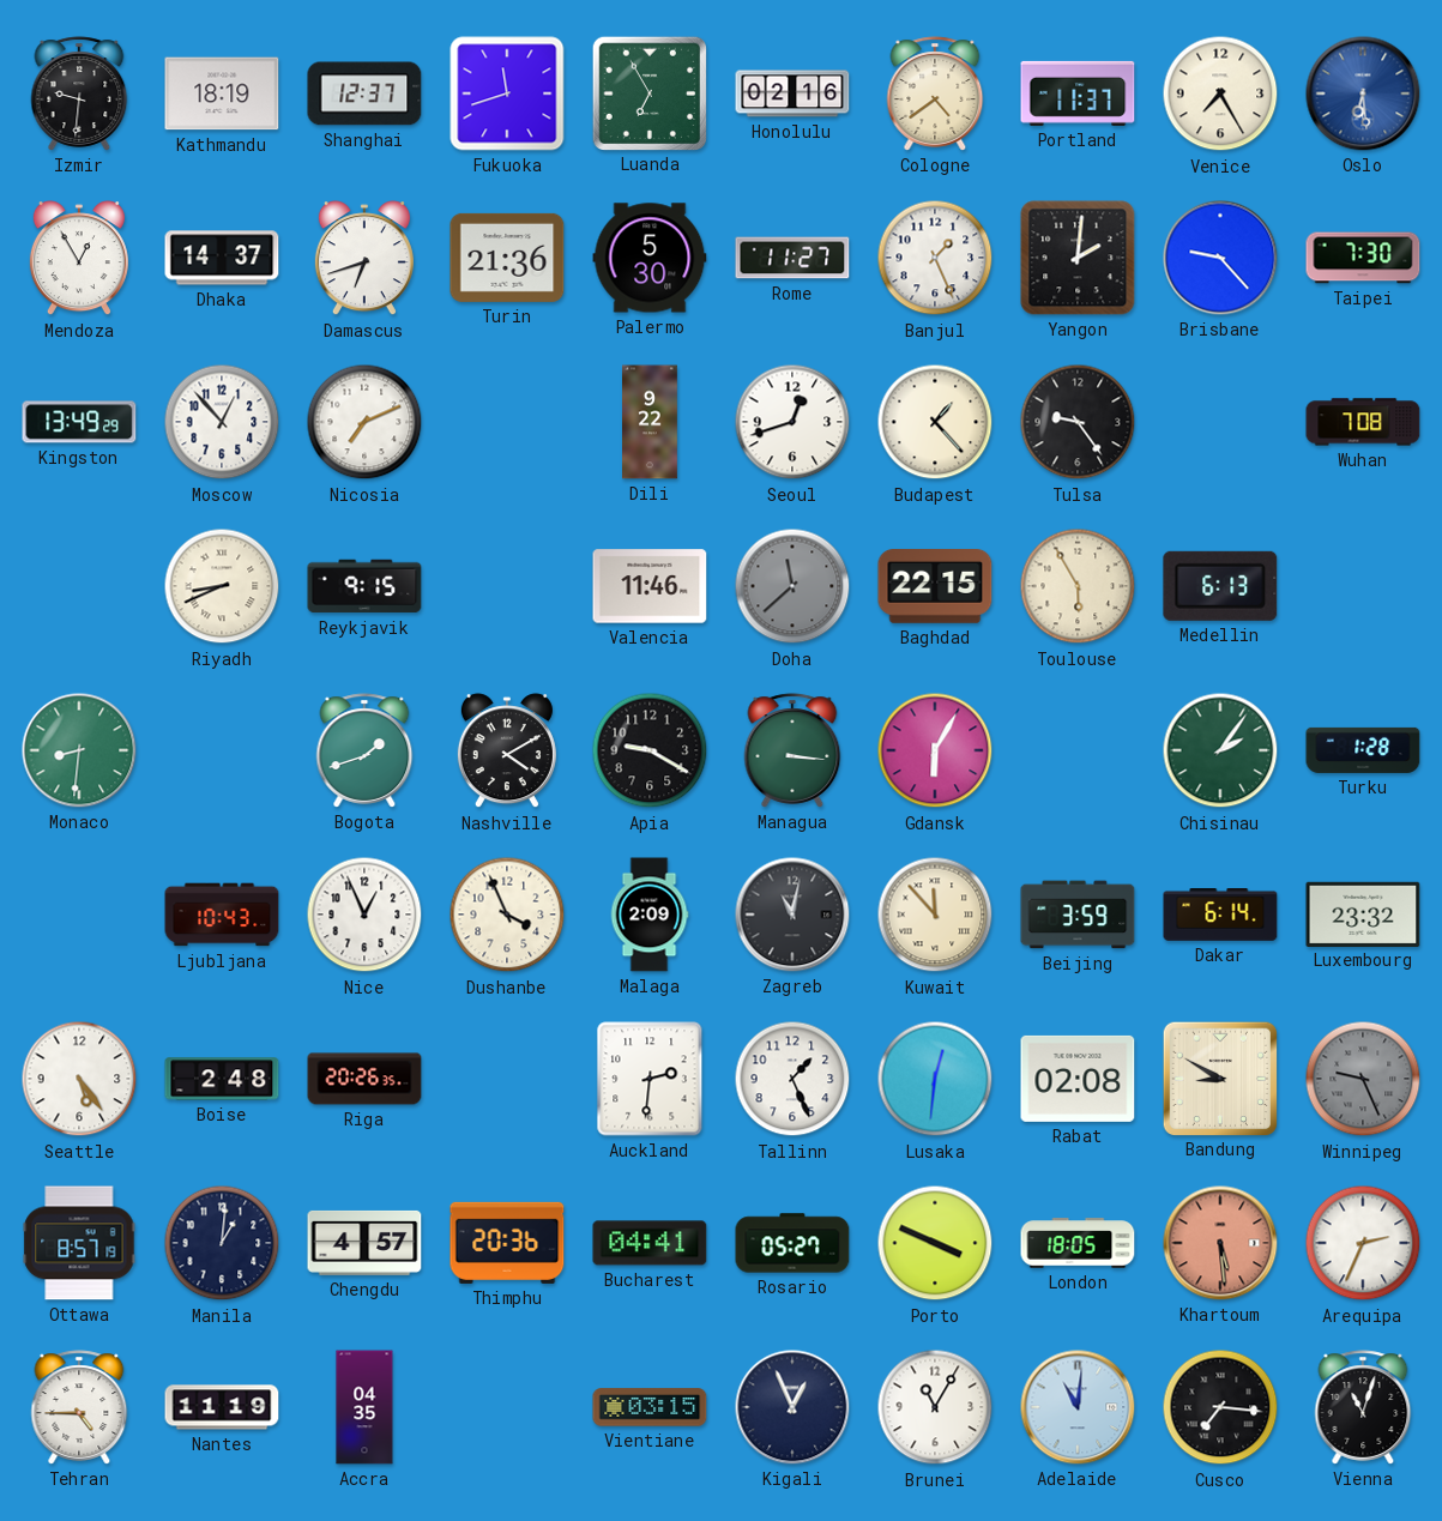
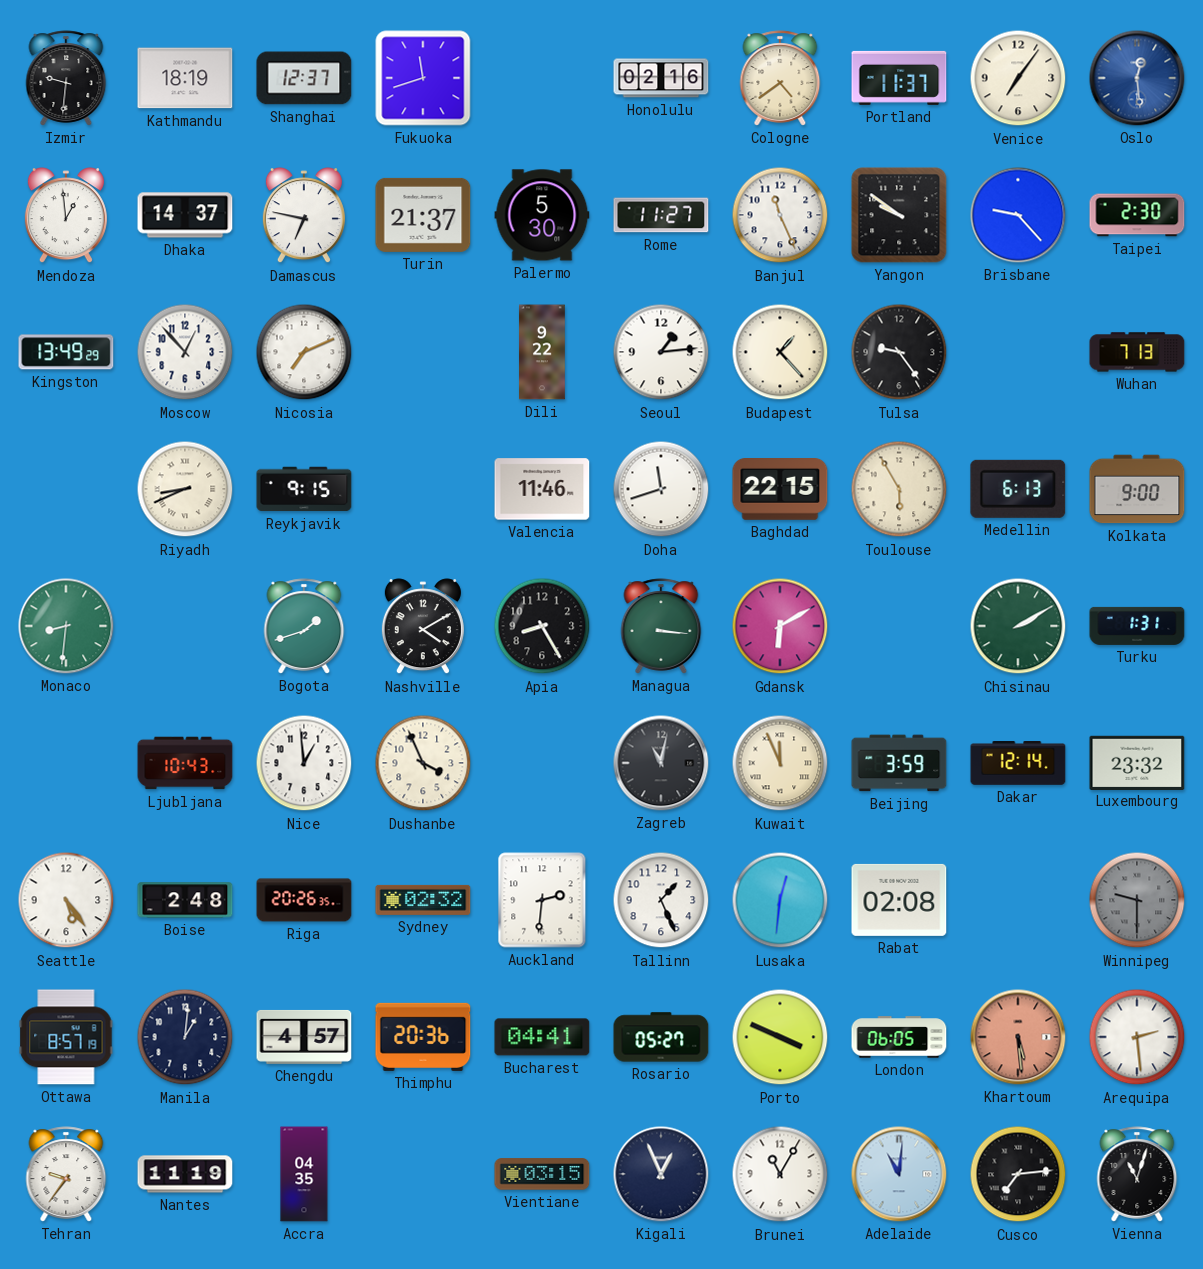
Luanda: 6:55 -> none (648, 92)
Venice: 7:25 -> 7:06 (1018, 78)
Oslo: 6:29 -> 12:29 (1137, 78)
Mendoza: 12:55 -> 12:59 (66, 216)
Damascus: 6:42 -> 6:47 (304, 216)
Turin: 21:36 -> 21:37 (423, 215)
Banjul: 1:26 -> 11:26 (780, 215)
Yangon: 2:01 -> 9:51 (899, 215)
Taipei: 7:30 -> 2:30 (1137, 215)
Seoul: 12:42 -> 1:14 (661, 352)
Wuhan: 7:08 -> 7:13 (1137, 352)
Doha: 11:38 -> 11:42 (661, 489)
Doha dial: grey -> white (661, 489)
Kolkata: none -> 9:00 (1137, 489)
Apia: 9:20 -> 8:25 (542, 626)
Gdansk: 6:05 -> 6:10 (780, 626)
Chisinau: 2:06 -> 2:10 (1018, 626)
Turku: 1:28 -> 1:31 (1137, 626)
Nice: 12:56 -> 12:59 (304, 763)
Malaga: 2:09 -> none (650, 915)
Kuwait: 11:53 -> 11:56 (780, 763)
Dakar: 6:14 -> 12:14 (1018, 764)
Sydney: none -> 02:32 (423, 900)
Bandung: 8:50 -> none (1219, 1078)
Winnipeg: 9:26 -> 9:30 (1137, 900)
London: 18:05 -> 06:05 (899, 1037)
Arequipa: 2:34 -> 2:29 (1137, 1037)
Tehran: 4:45 -> 9:36 (66, 1174)
Cusco: 7:16 -> 7:14 (1018, 1174)
